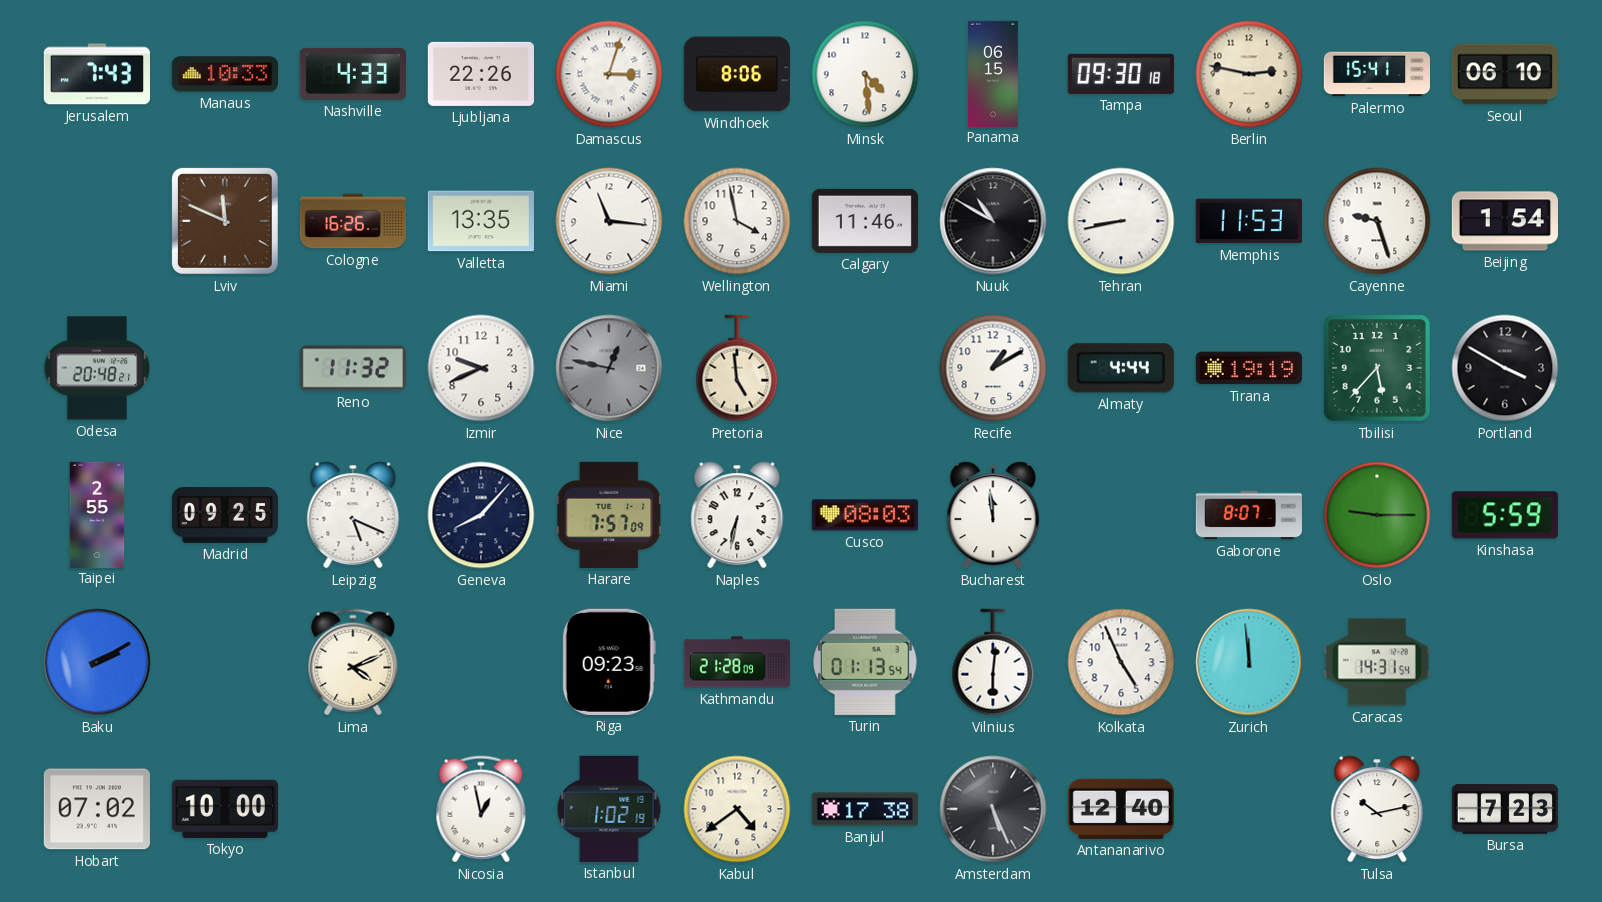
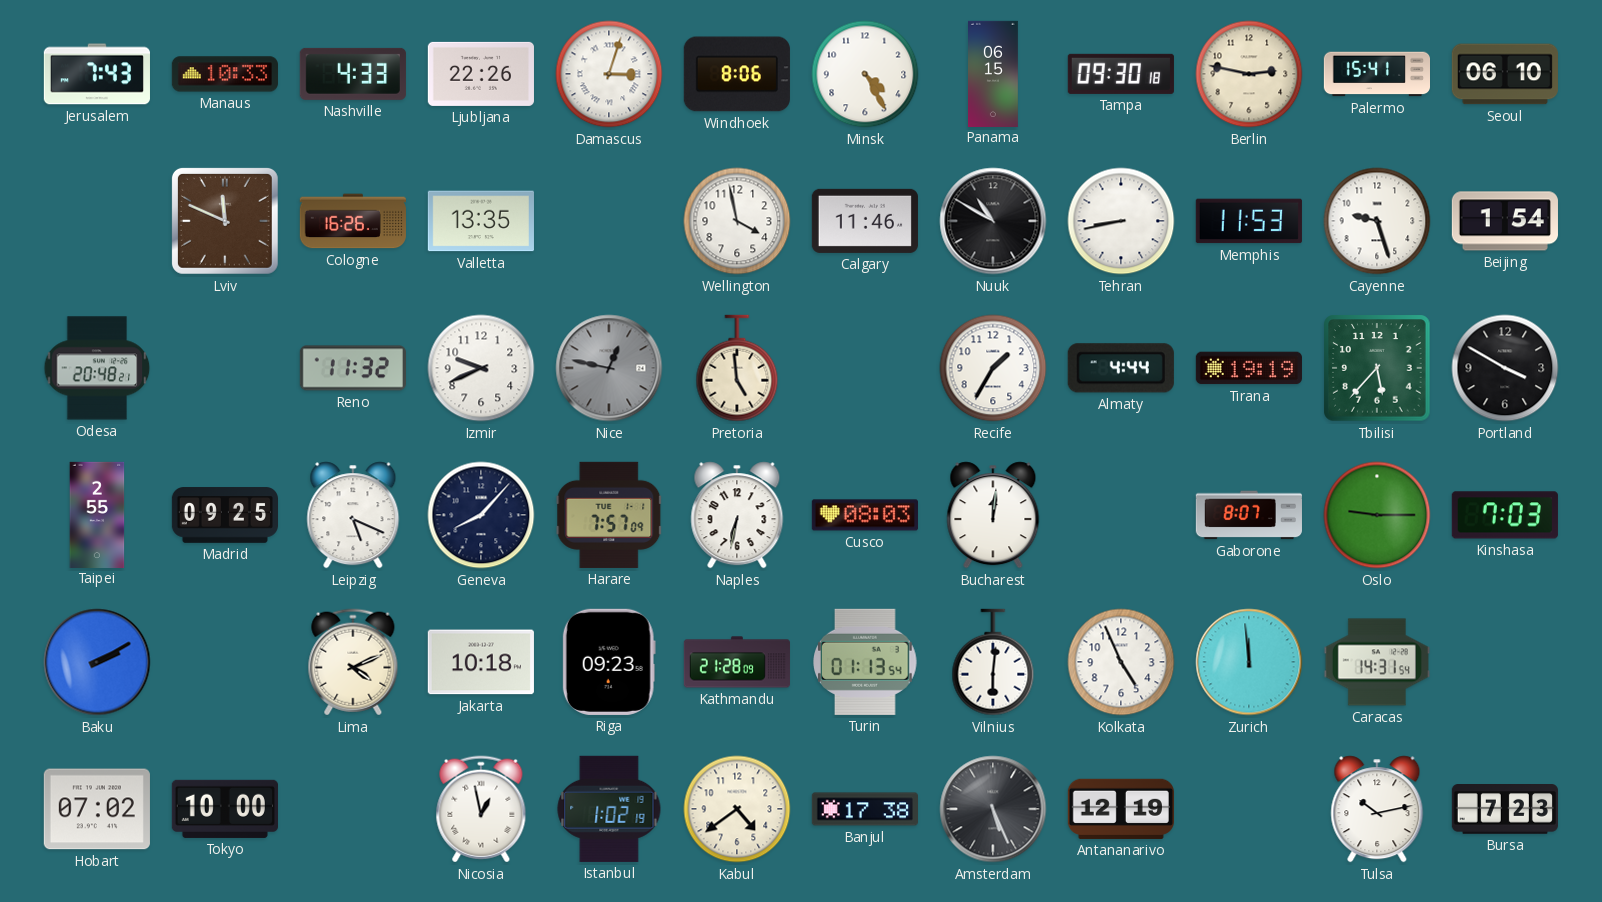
Minsk: 4:29 -> 4:25 (865, 74)
Miami: 11:16 -> none (609, 221)
Recife: 1:10 -> 1:35 (993, 368)
Bucharest: 11:59 -> 12:01 (993, 515)
Kinshasa: 5:59 -> 7:03 (1505, 515)
Jakarta: none -> 10:18 (481, 662)
Antananarivo: 12:40 -> 12:19 (1121, 809)
